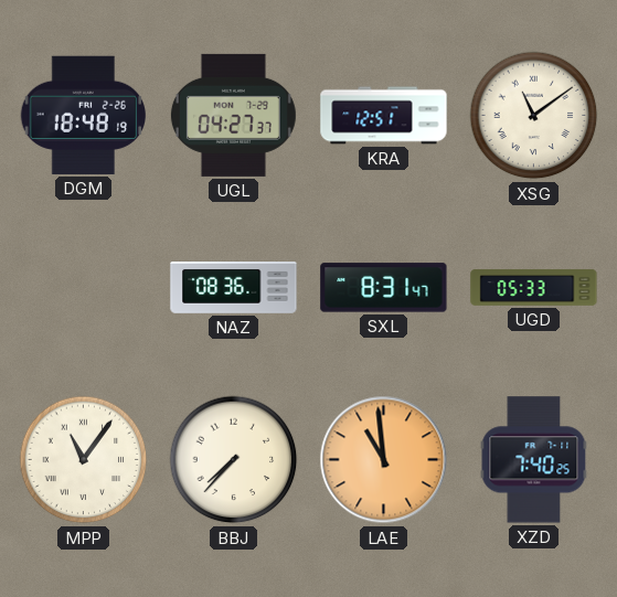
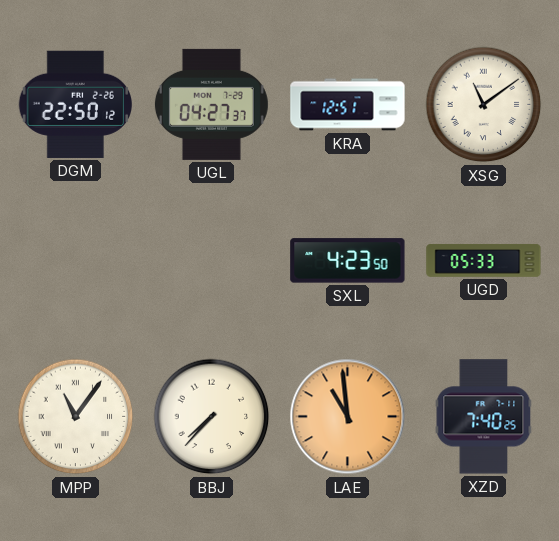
DGM: 18:48 -> 22:50 (75, 104)
NAZ: 08:36 -> none (234, 288)
SXL: 8:31 -> 4:23 (348, 261)
